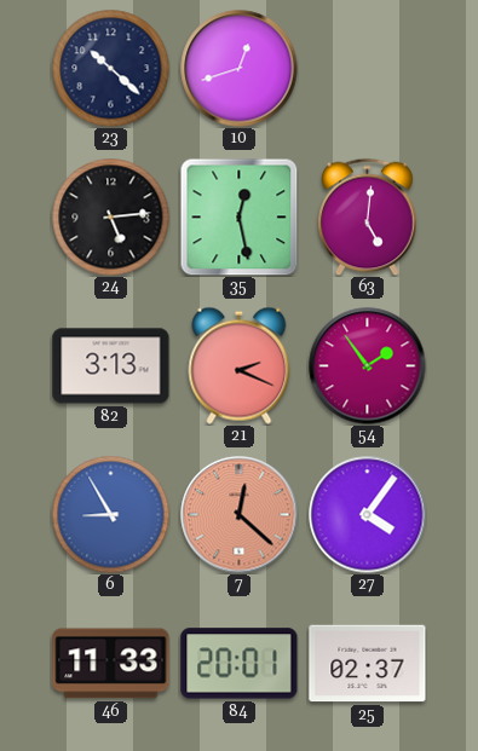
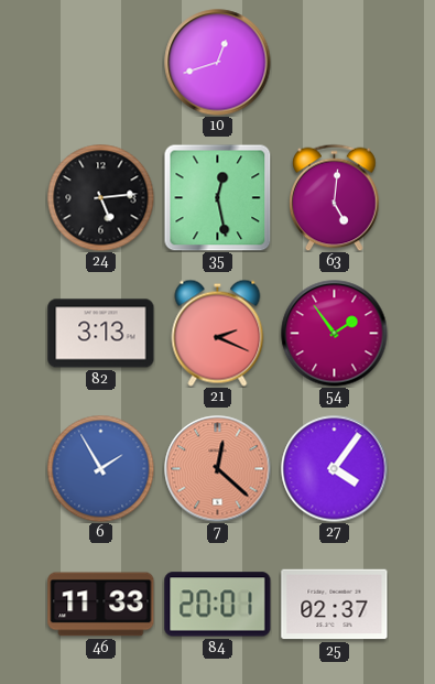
23: 10:22 -> none (110, 68)
6: 8:55 -> 1:55 (100, 468)
